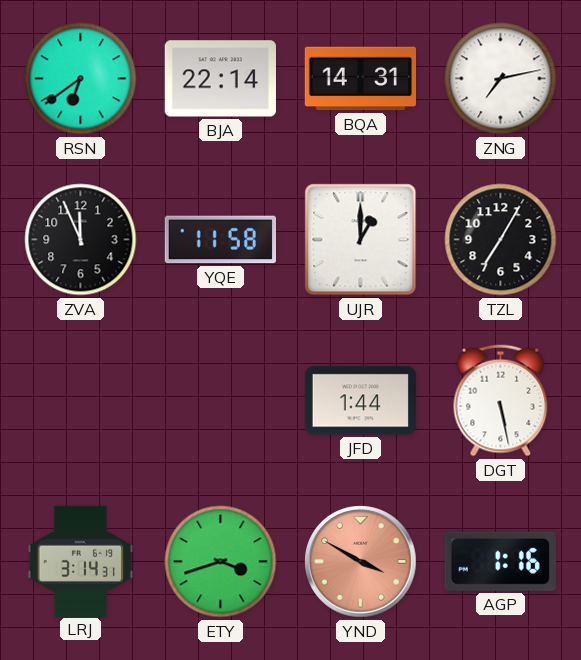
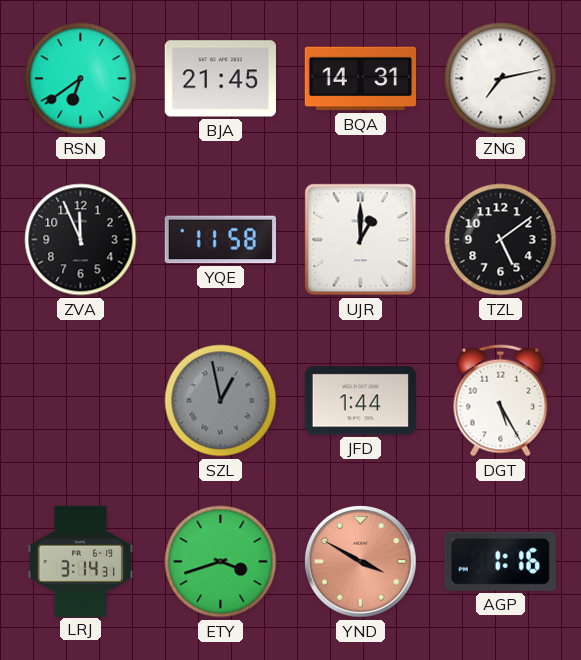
BJA: 22:14 -> 21:45 (220, 79)
TZL: 7:05 -> 5:09 (501, 240)
SZL: none -> 12:58 (221, 401)
DGT: 5:28 -> 5:25 (501, 401)
